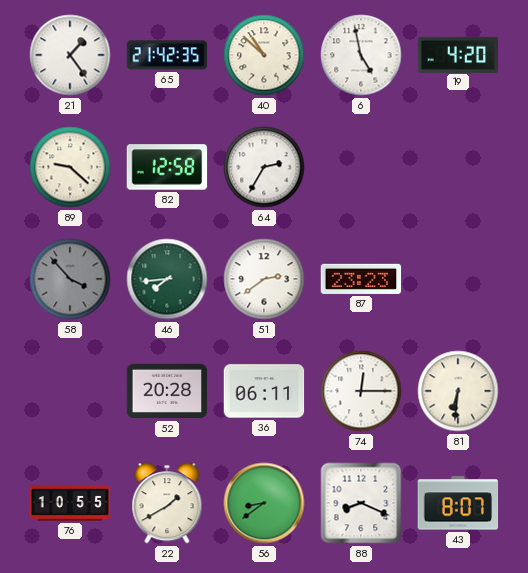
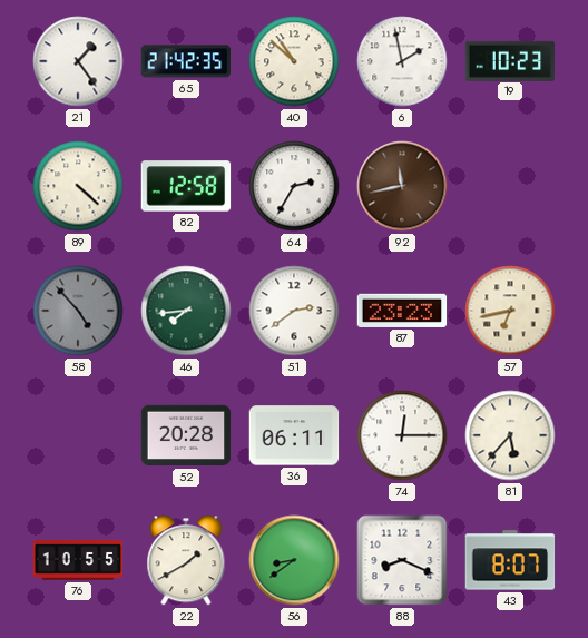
6: 4:58 -> 1:58 (402, 61)
19: 4:20 -> 10:23 (510, 60)
89: 9:22 -> 4:22 (78, 186)
92: none -> 11:43 (402, 186)
58: 3:53 -> 4:53 (78, 311)
57: none -> 6:43 (510, 311)
81: 6:31 -> 5:37 (510, 435)
